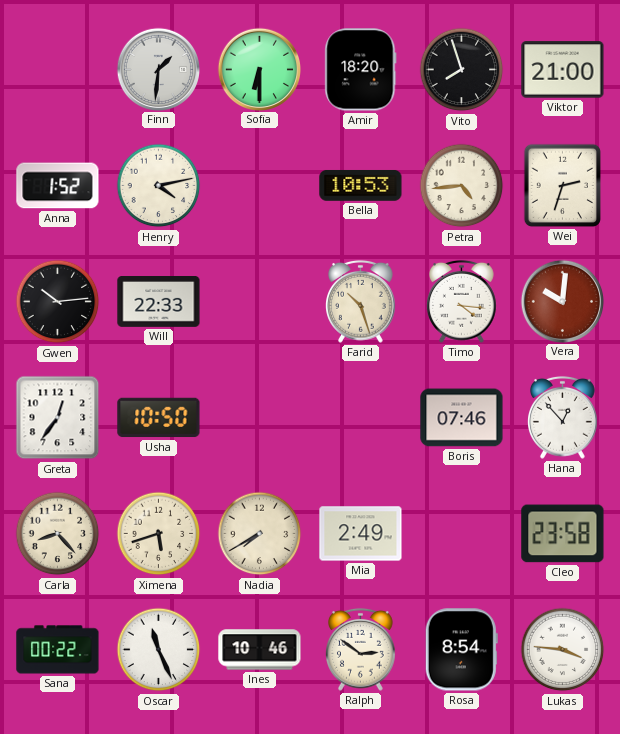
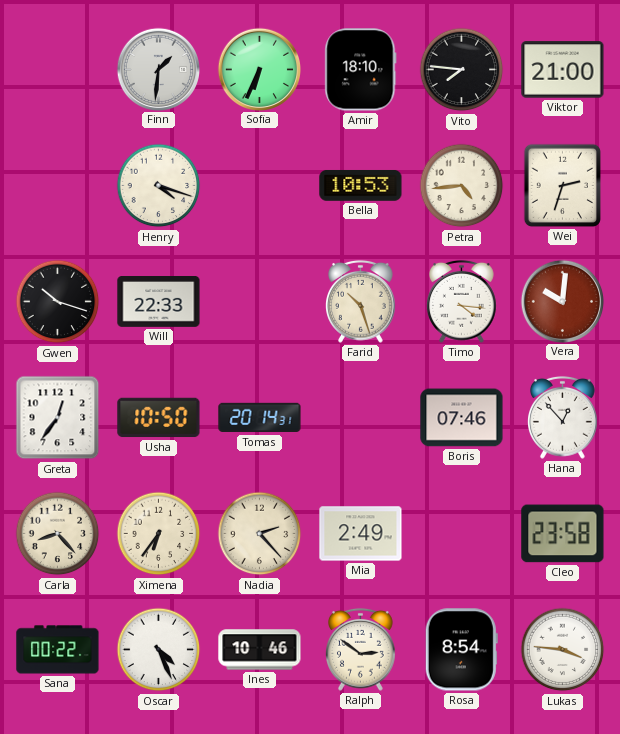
Sofia: 6:30 -> 6:34 (259, 69)
Amir: 18:20 -> 18:10 (361, 70)
Vito: 7:57 -> 7:46 (462, 70)
Anna: 1:52 -> none (58, 186)
Henry: 4:13 -> 4:18 (159, 186)
Gwen: 10:14 -> 10:18 (58, 302)
Tomas: none -> 20:14 (260, 418)
Ximena: 5:42 -> 6:36 (159, 534)
Nadia: 7:40 -> 2:23 (260, 534)
Oscar: 11:26 -> 4:26 (159, 650)
